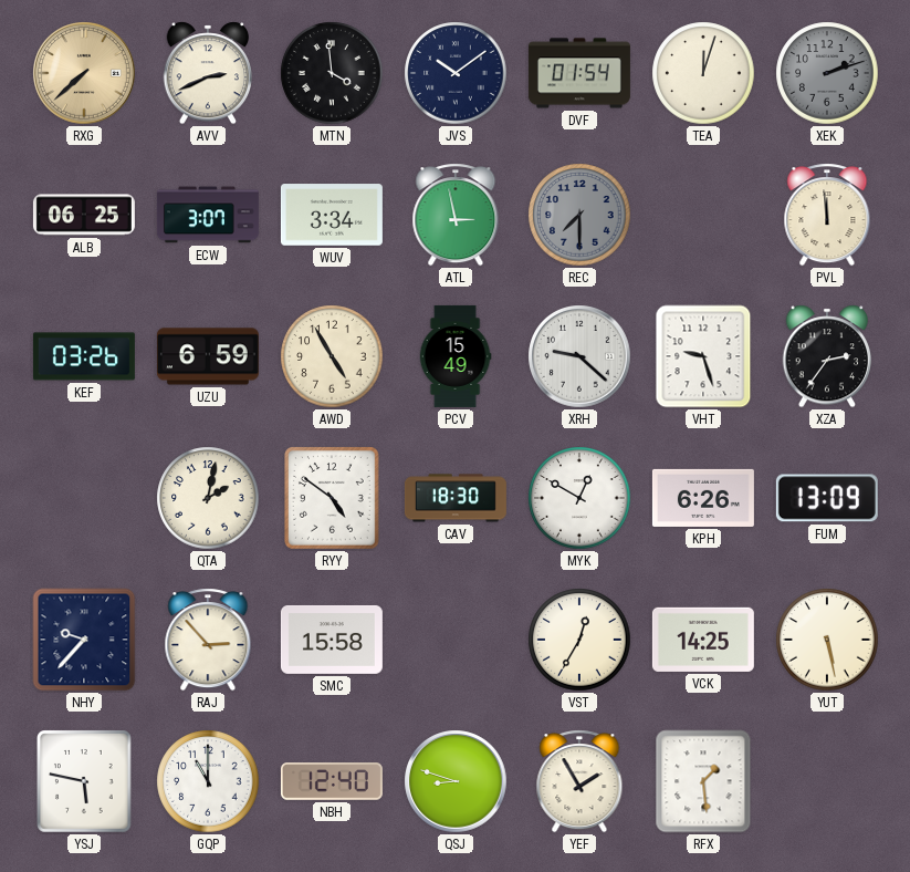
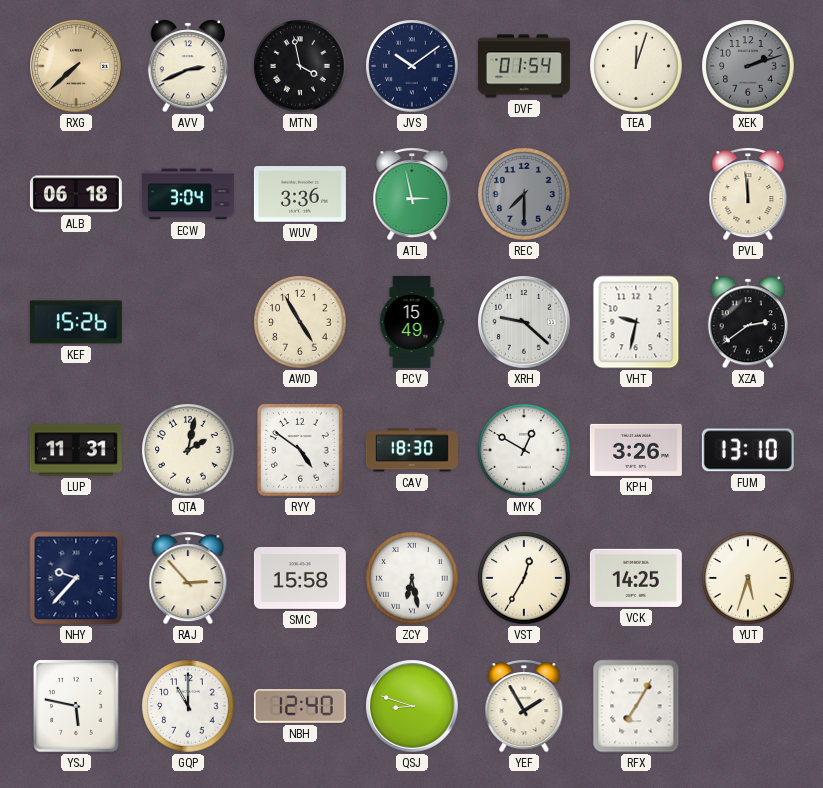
MTN: 3:59 -> 3:58 (300, 66)
ALB: 06:25 -> 06:18 (76, 194)
ECW: 3:07 -> 3:04 (188, 194)
WUV: 3:34 -> 3:36 (300, 194)
KEF: 03:26 -> 15:26 (76, 322)
UZU: 6:59 -> none (208, 356)
VHT: 9:27 -> 9:32 (636, 322)
XZA: 2:36 -> 2:39 (748, 322)
LUP: none -> 11:31 (76, 450)
KPH: 6:26 -> 3:26 (636, 450)
FUM: 13:09 -> 13:10 (748, 450)
ZCY: none -> 6:28 (412, 578)
YUT: 5:28 -> 5:33 (748, 578)
RFX: 1:29 -> 7:05 (636, 706)
